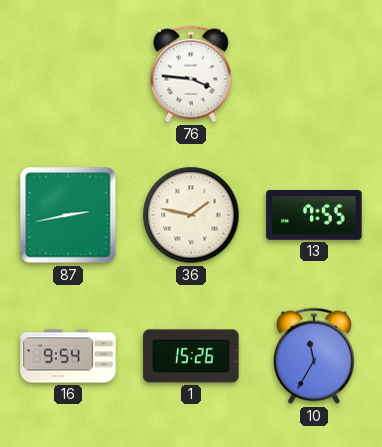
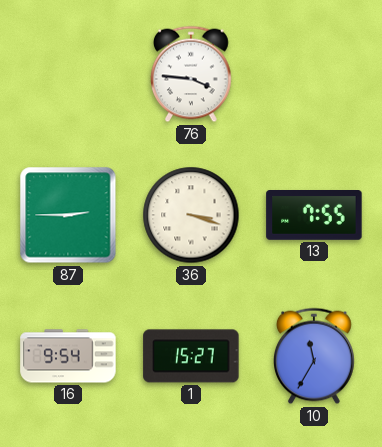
87: 2:43 -> 2:45 (68, 215)
36: 1:47 -> 3:18 (191, 215)
1: 15:26 -> 15:27 (191, 356)
